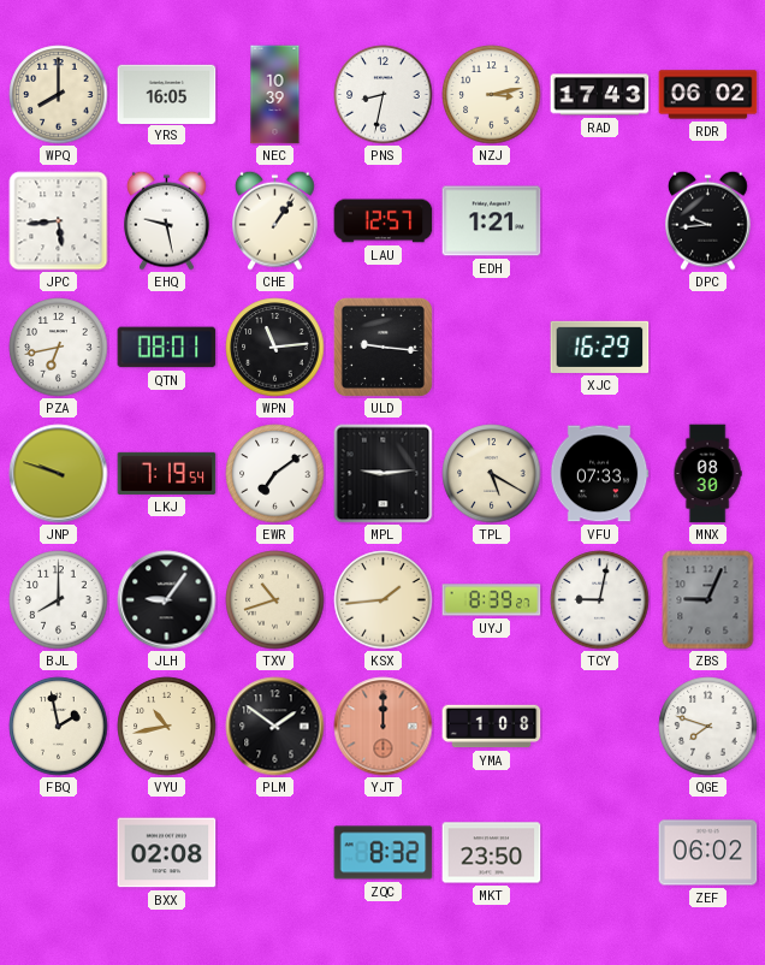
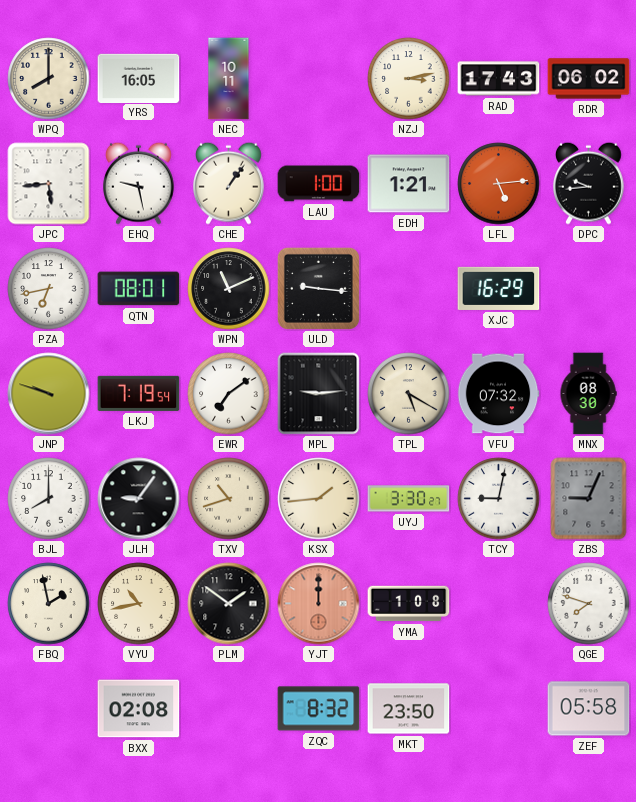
NEC: 10:39 -> 10:11 (229, 79)
PNS: 8:32 -> none (384, 95)
LAU: 12:57 -> 1:00 (319, 184)
LFL: none -> 5:14 (499, 184)
WPN: 11:14 -> 11:11 (229, 289)
VFU: 07:33 -> 07:32 (498, 394)
UYJ: 8:39 -> 3:30 (409, 499)
ZEF: 06:02 -> 05:58 (589, 709)
